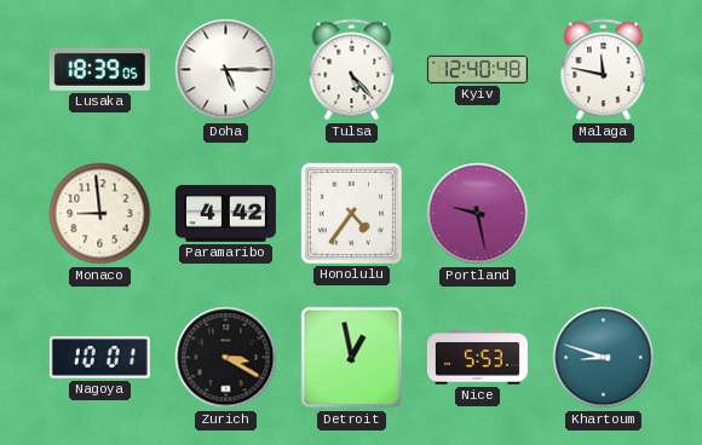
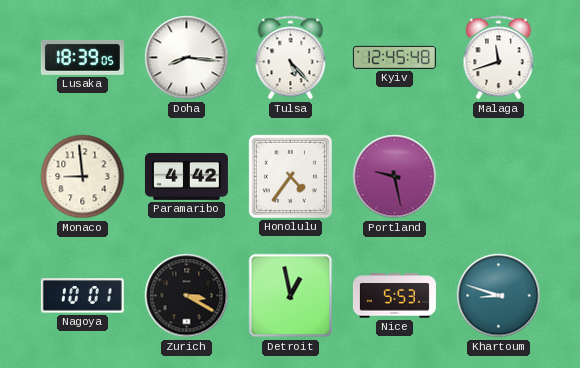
Doha: 5:15 -> 8:16 (187, 58)
Kyiv: 12:40 -> 12:45 (394, 57)
Malaga: 11:47 -> 11:42 (499, 58)
